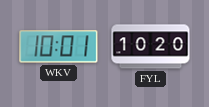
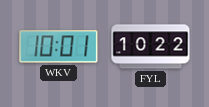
FYL: 10:20 -> 10:22 (151, 47)
